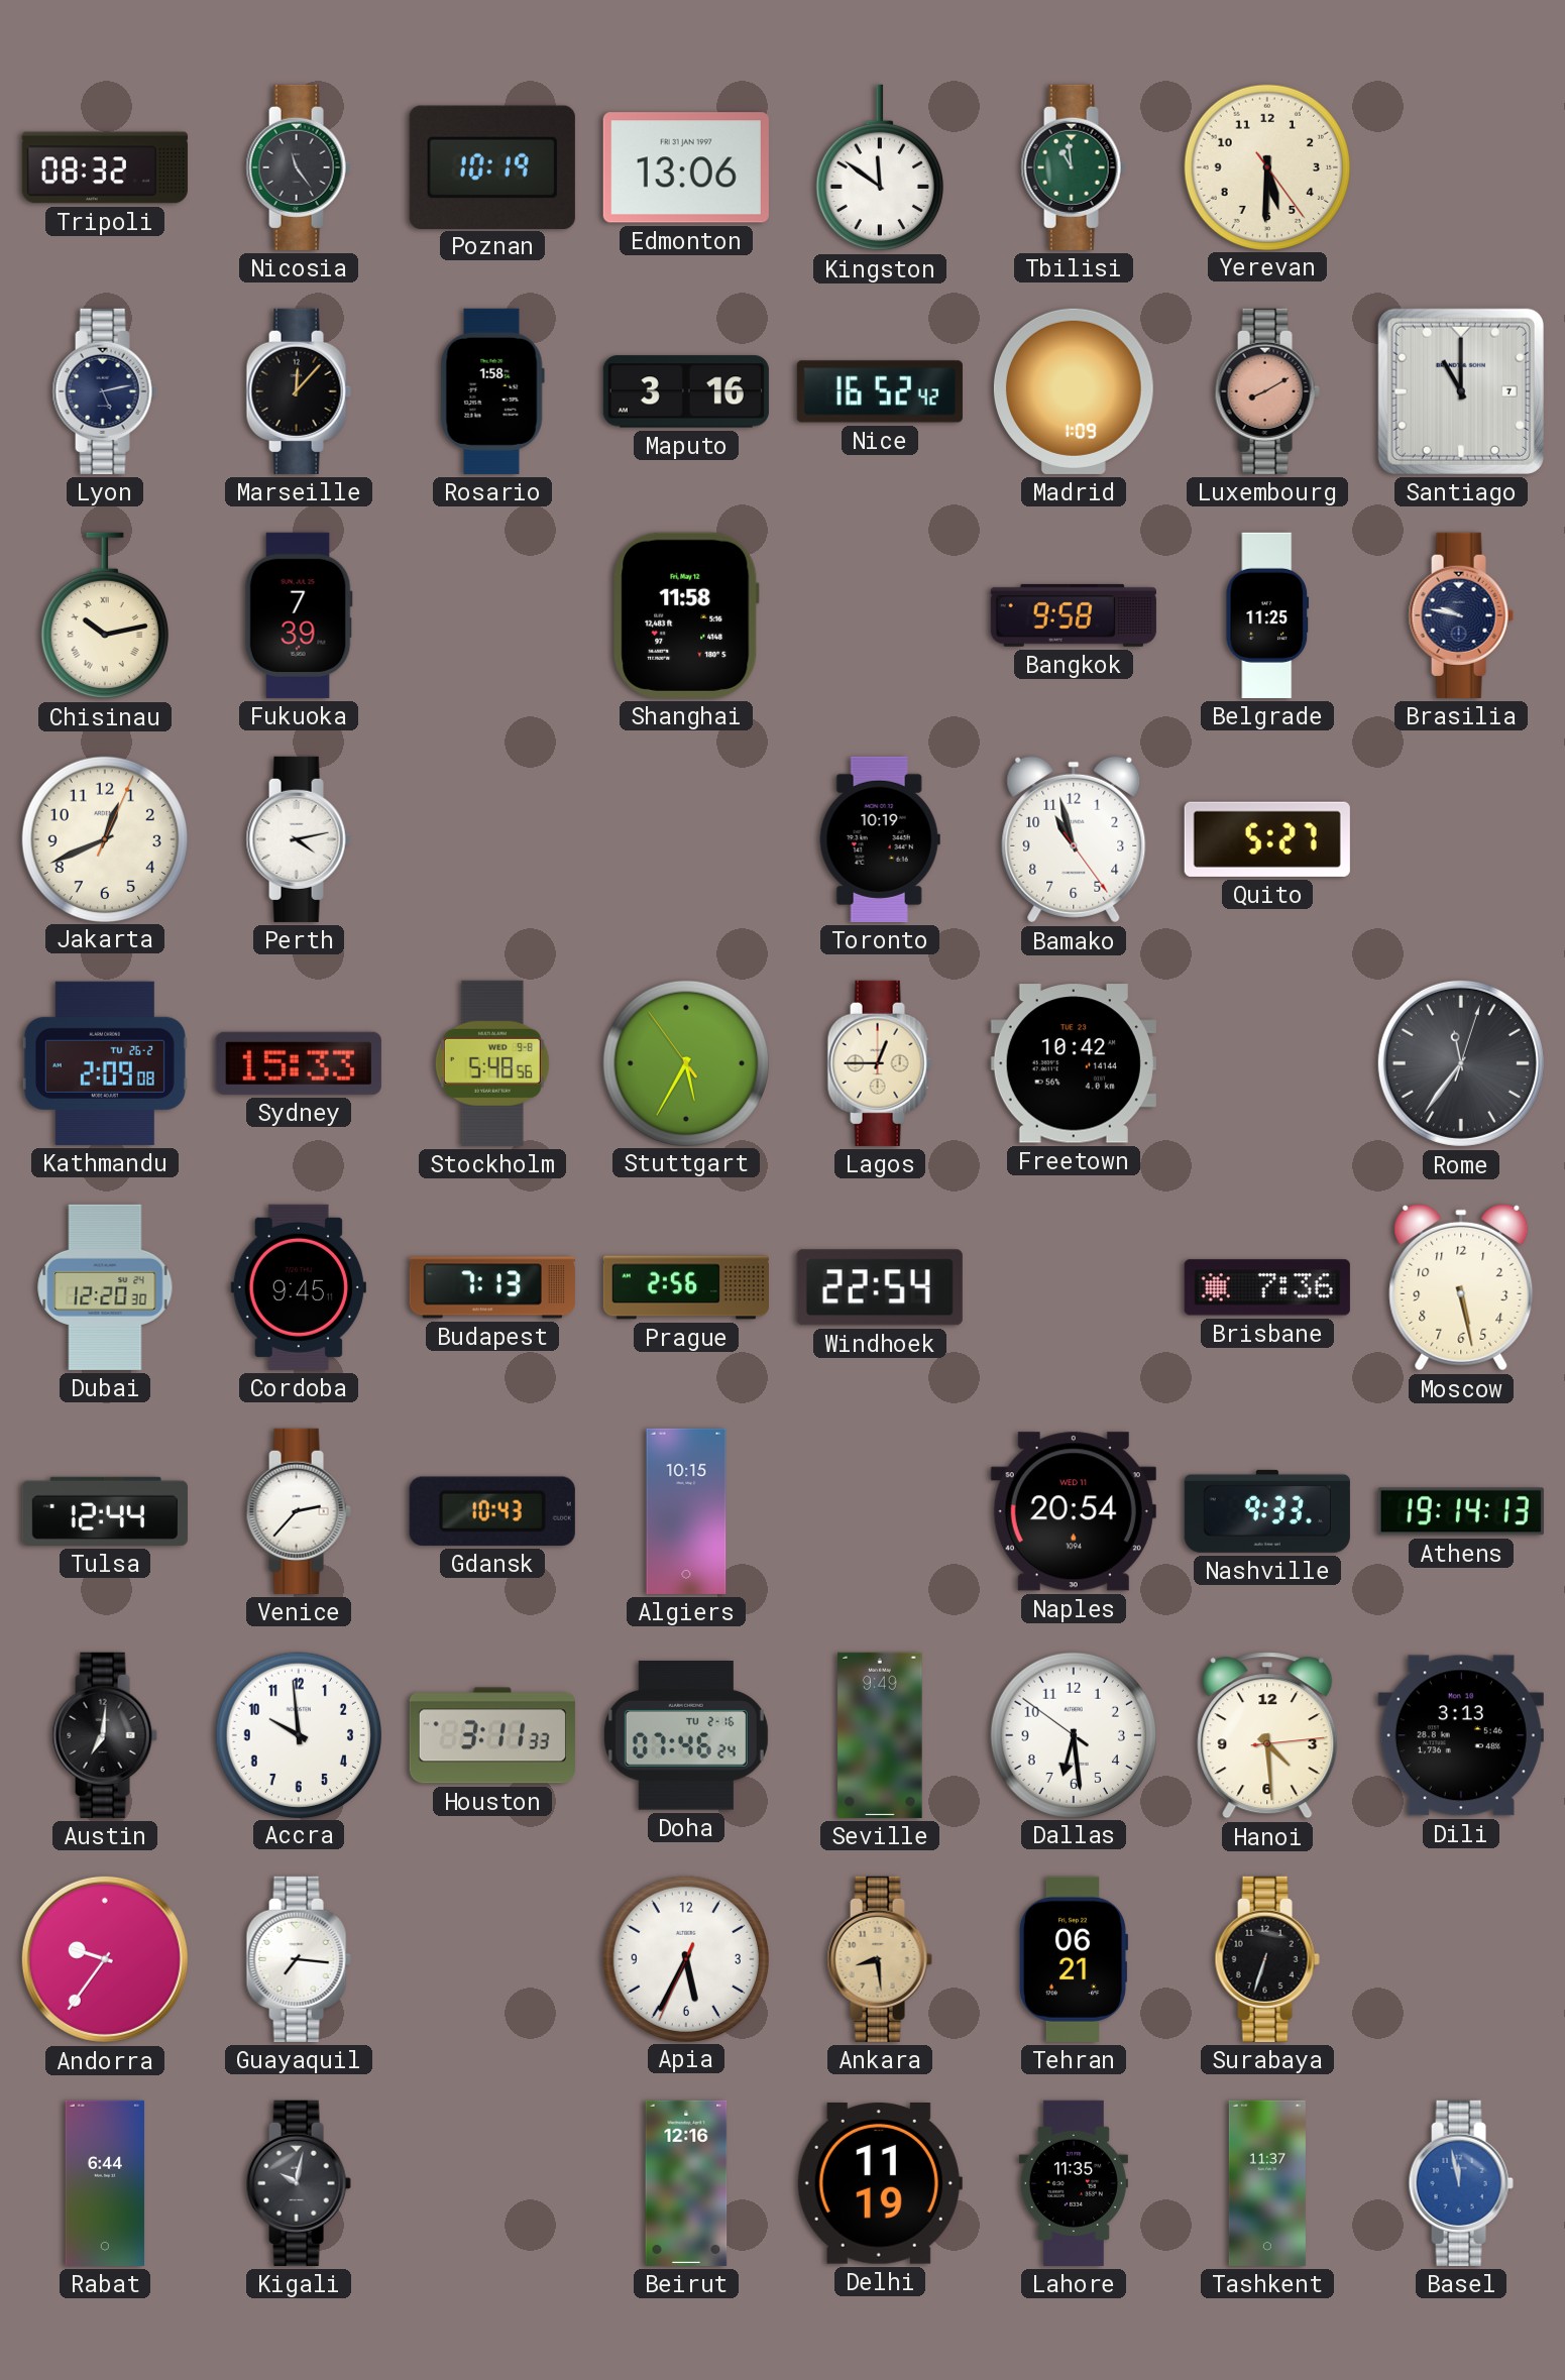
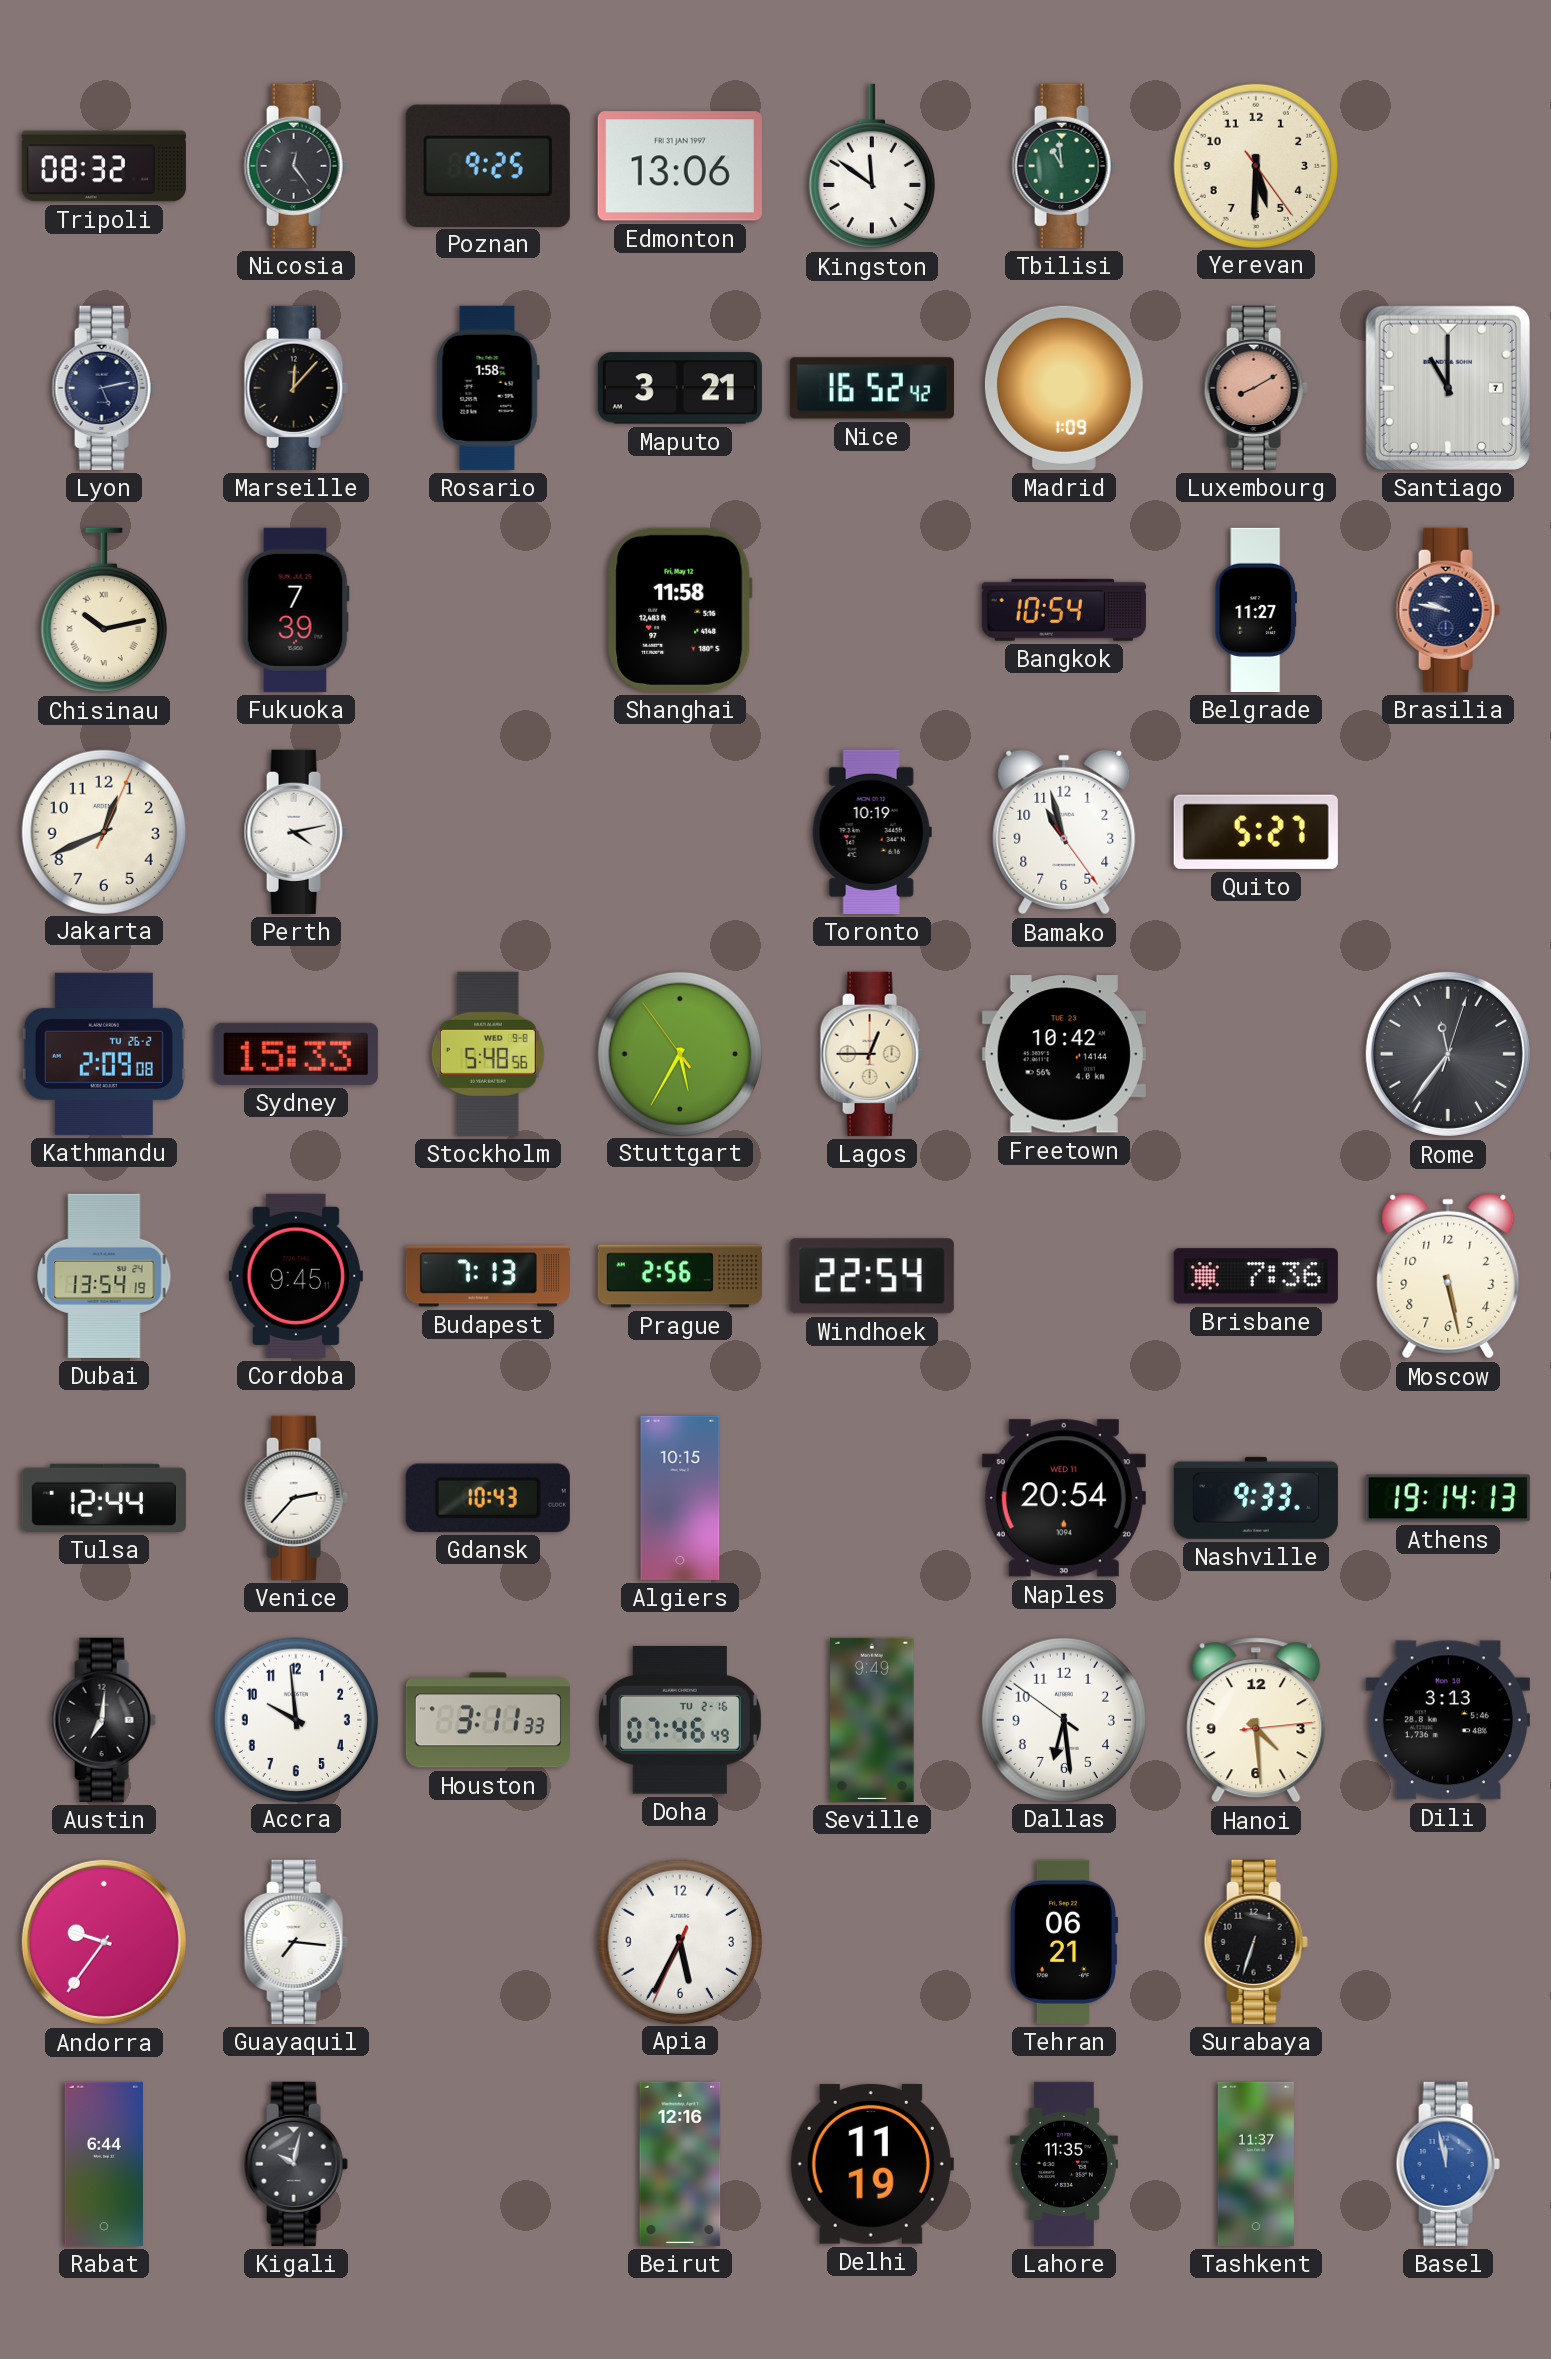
Nicosia: 11:24 -> 12:24 (296, 166)
Poznan: 10:19 -> 9:25 (488, 165)
Maputo: 3:16 -> 3:21 (680, 388)
Bangkok: 9:58 -> 10:54 (1064, 610)
Belgrade: 11:25 -> 11:27 (1256, 610)
Dubai: 12:20 -> 13:54 (104, 1276)
Doha: 07:46:24 -> 07:46:49 (680, 1721)
Ankara: 8:29 -> none (880, 1959)
